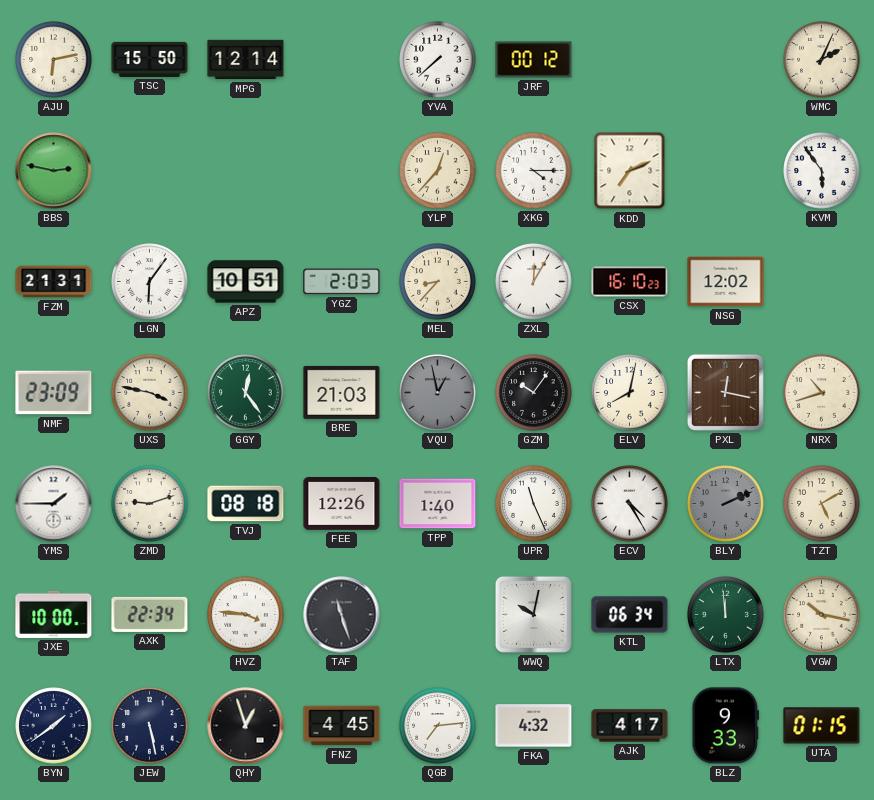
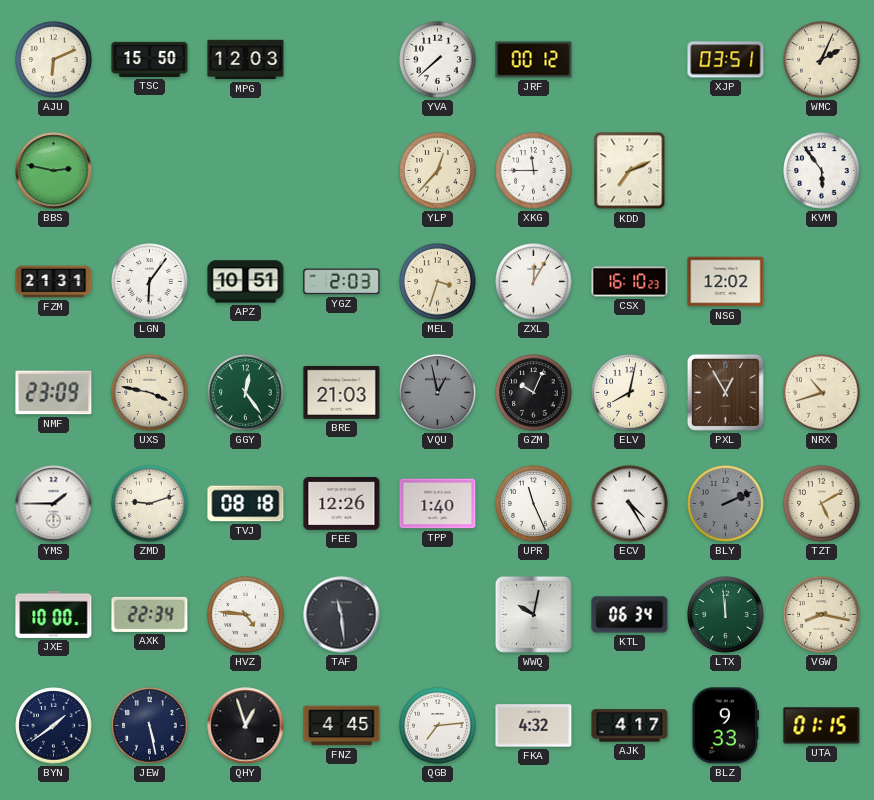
AJU: 6:13 -> 6:11 (54, 60)
MPG: 12:14 -> 12:03 (246, 60)
XJP: none -> 03:51 (726, 60)
XKG: 4:15 -> 11:45 (534, 171)
MEL: 8:37 -> 3:33 (438, 282)
GZM: 10:06 -> 10:04 (534, 393)
PXL: 12:17 -> 12:55 (725, 392)
HVZ: 3:46 -> 4:46 (246, 615)
TAF: 11:27 -> 11:29 (342, 615)
VGW: 10:17 -> 8:17 (822, 615)
